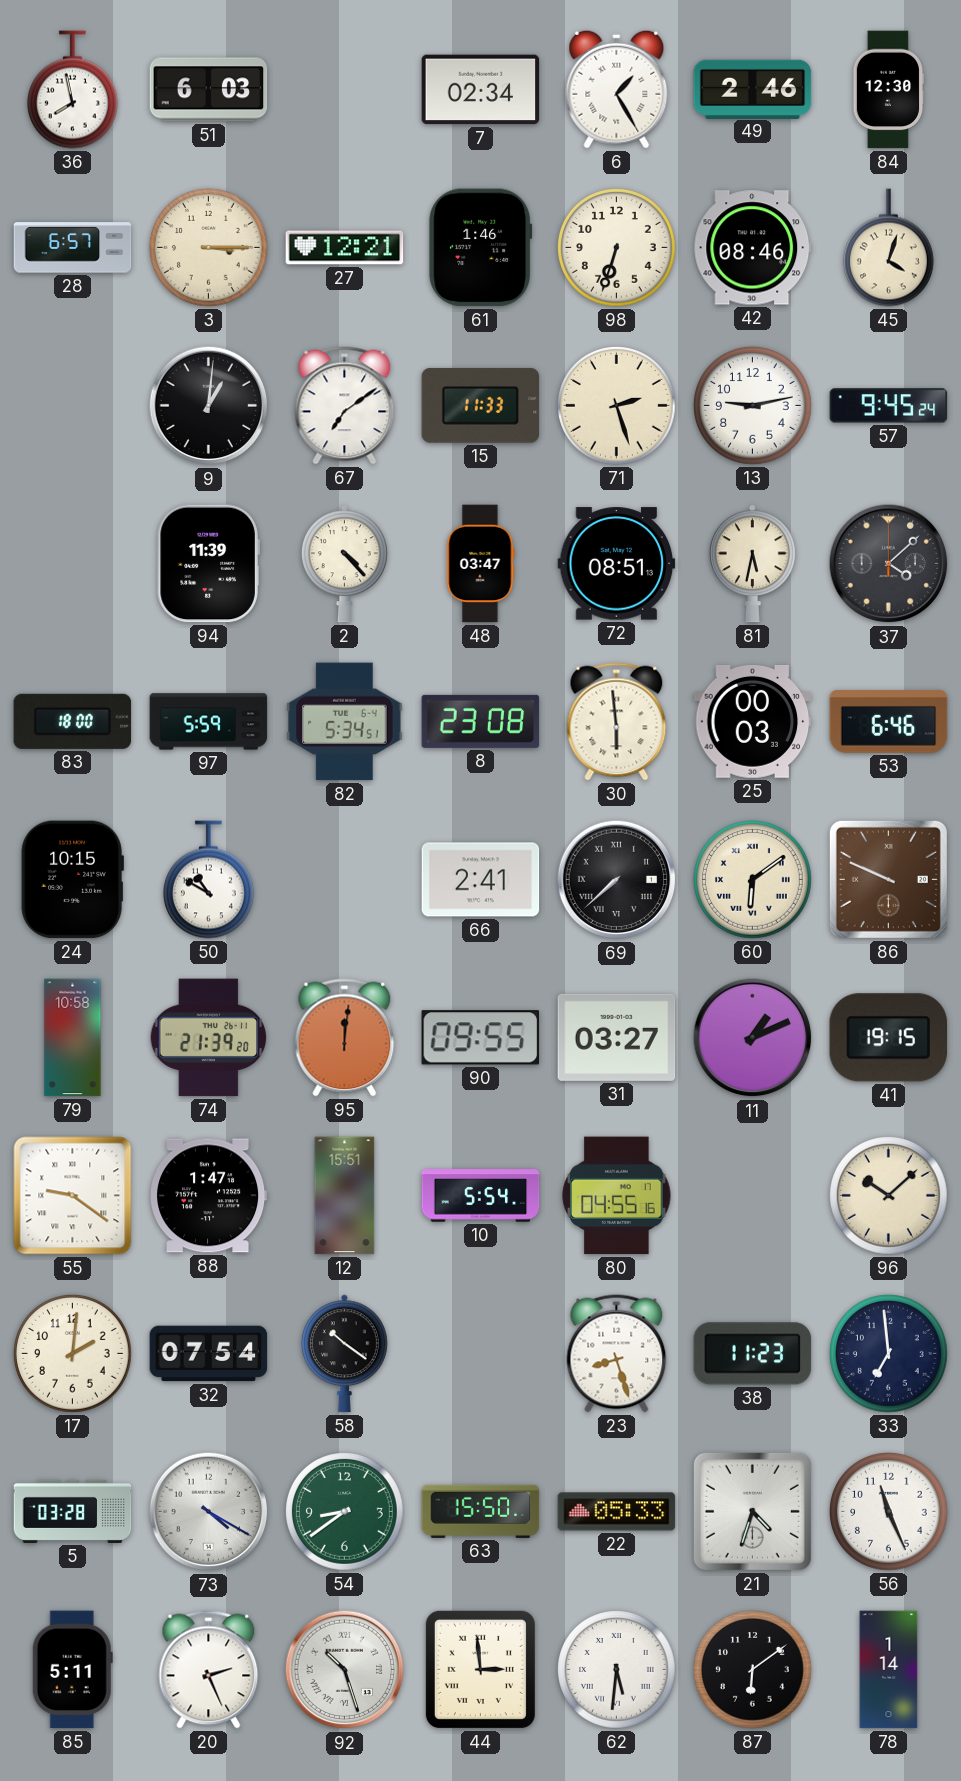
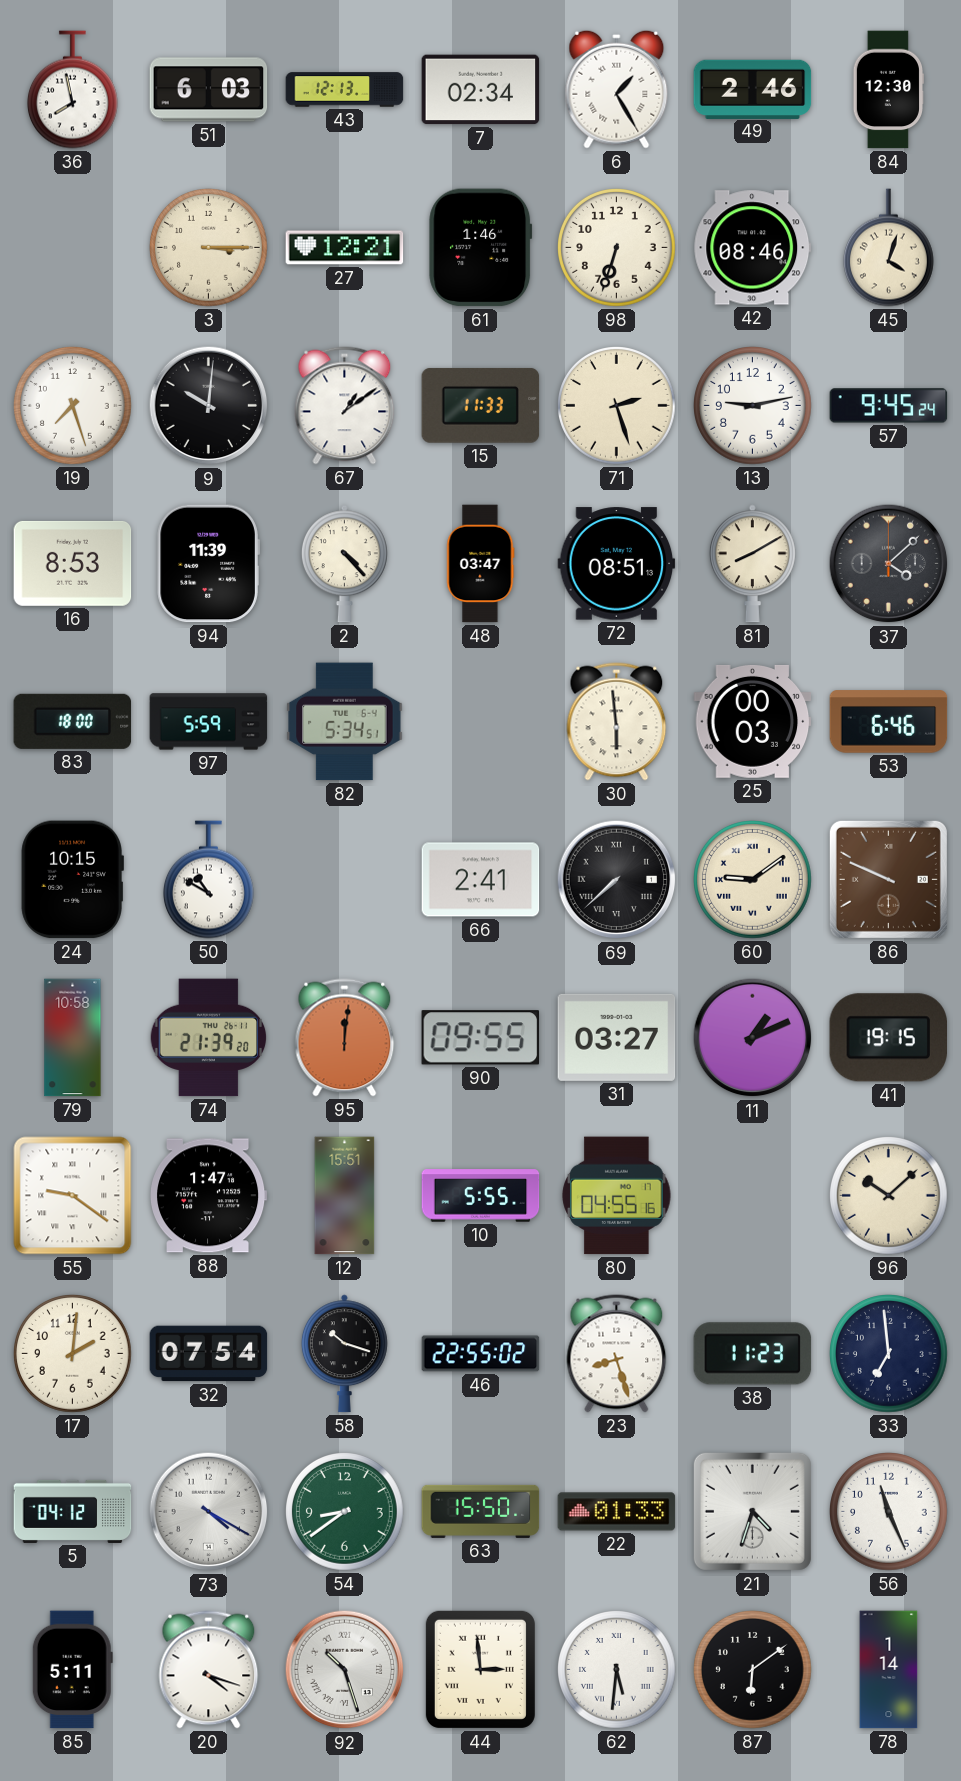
43: none -> 12:13 (345, 90)
28: 6:57 -> none (73, 248)
19: none -> 7:27 (73, 406)
9: 1:01 -> 10:01 (209, 406)
67: 7:09 -> 1:09 (345, 406)
16: none -> 8:53 (73, 563)
81: 5:32 -> 8:10 (752, 564)
8: 23:08 -> none (481, 721)
60: 6:09 -> 9:09 (753, 880)
10: 5:54 -> 5:55 (481, 1196)
58: 10:21 -> 10:18 (344, 1354)
46: none -> 22:55 (481, 1354)
5: 03:28 -> 04:12 (73, 1511)
22: 05:33 -> 01:33 (617, 1512)
20: 2:26 -> 4:18 (209, 1670)
